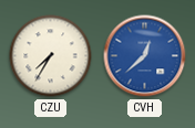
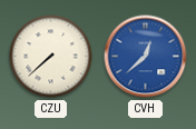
CZU: 7:35 -> 7:38 (51, 57)
